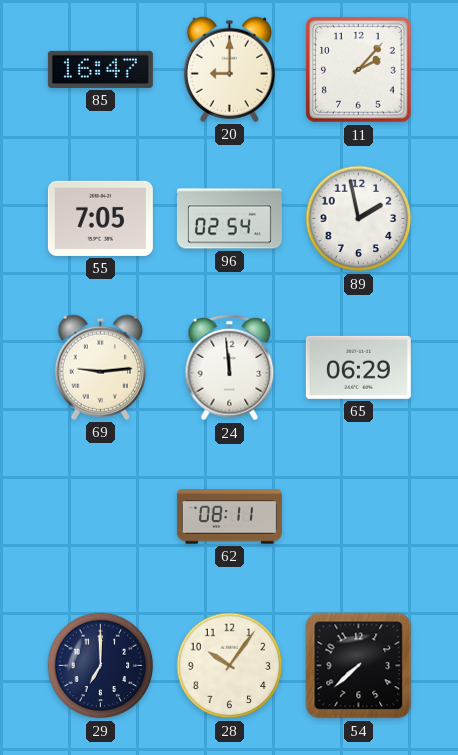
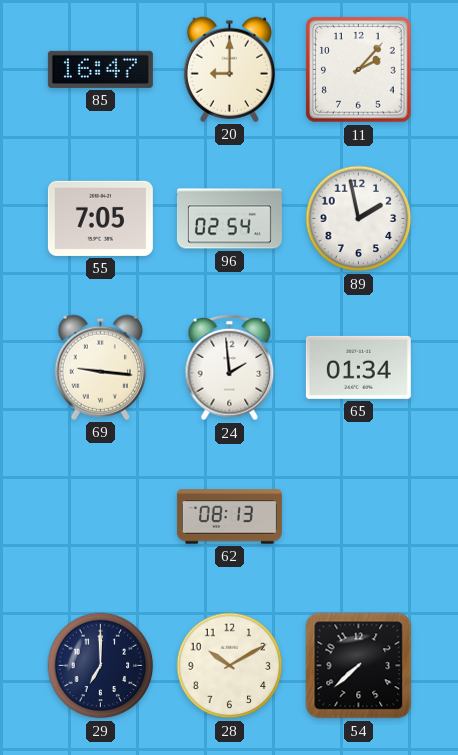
69: 9:14 -> 9:16 (100, 367)
24: 11:59 -> 1:59 (230, 368)
65: 06:29 -> 01:34 (358, 367)
62: 08:11 -> 08:13 (229, 517)
28: 10:06 -> 10:10 (230, 666)
